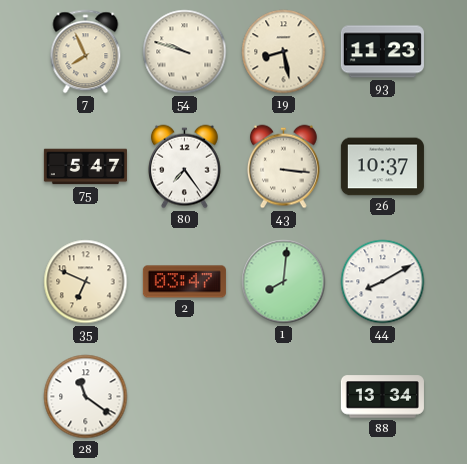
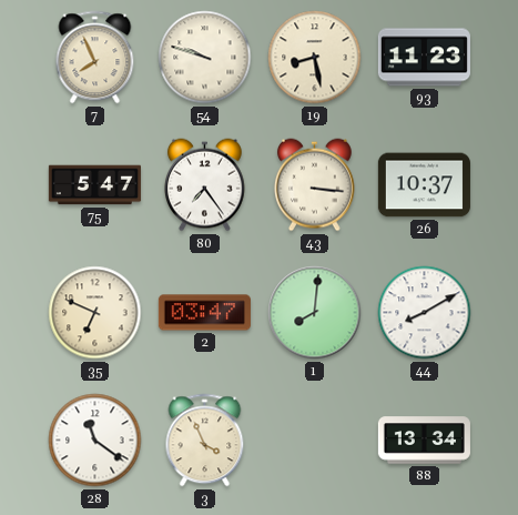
3: none -> 3:56 (205, 441)
